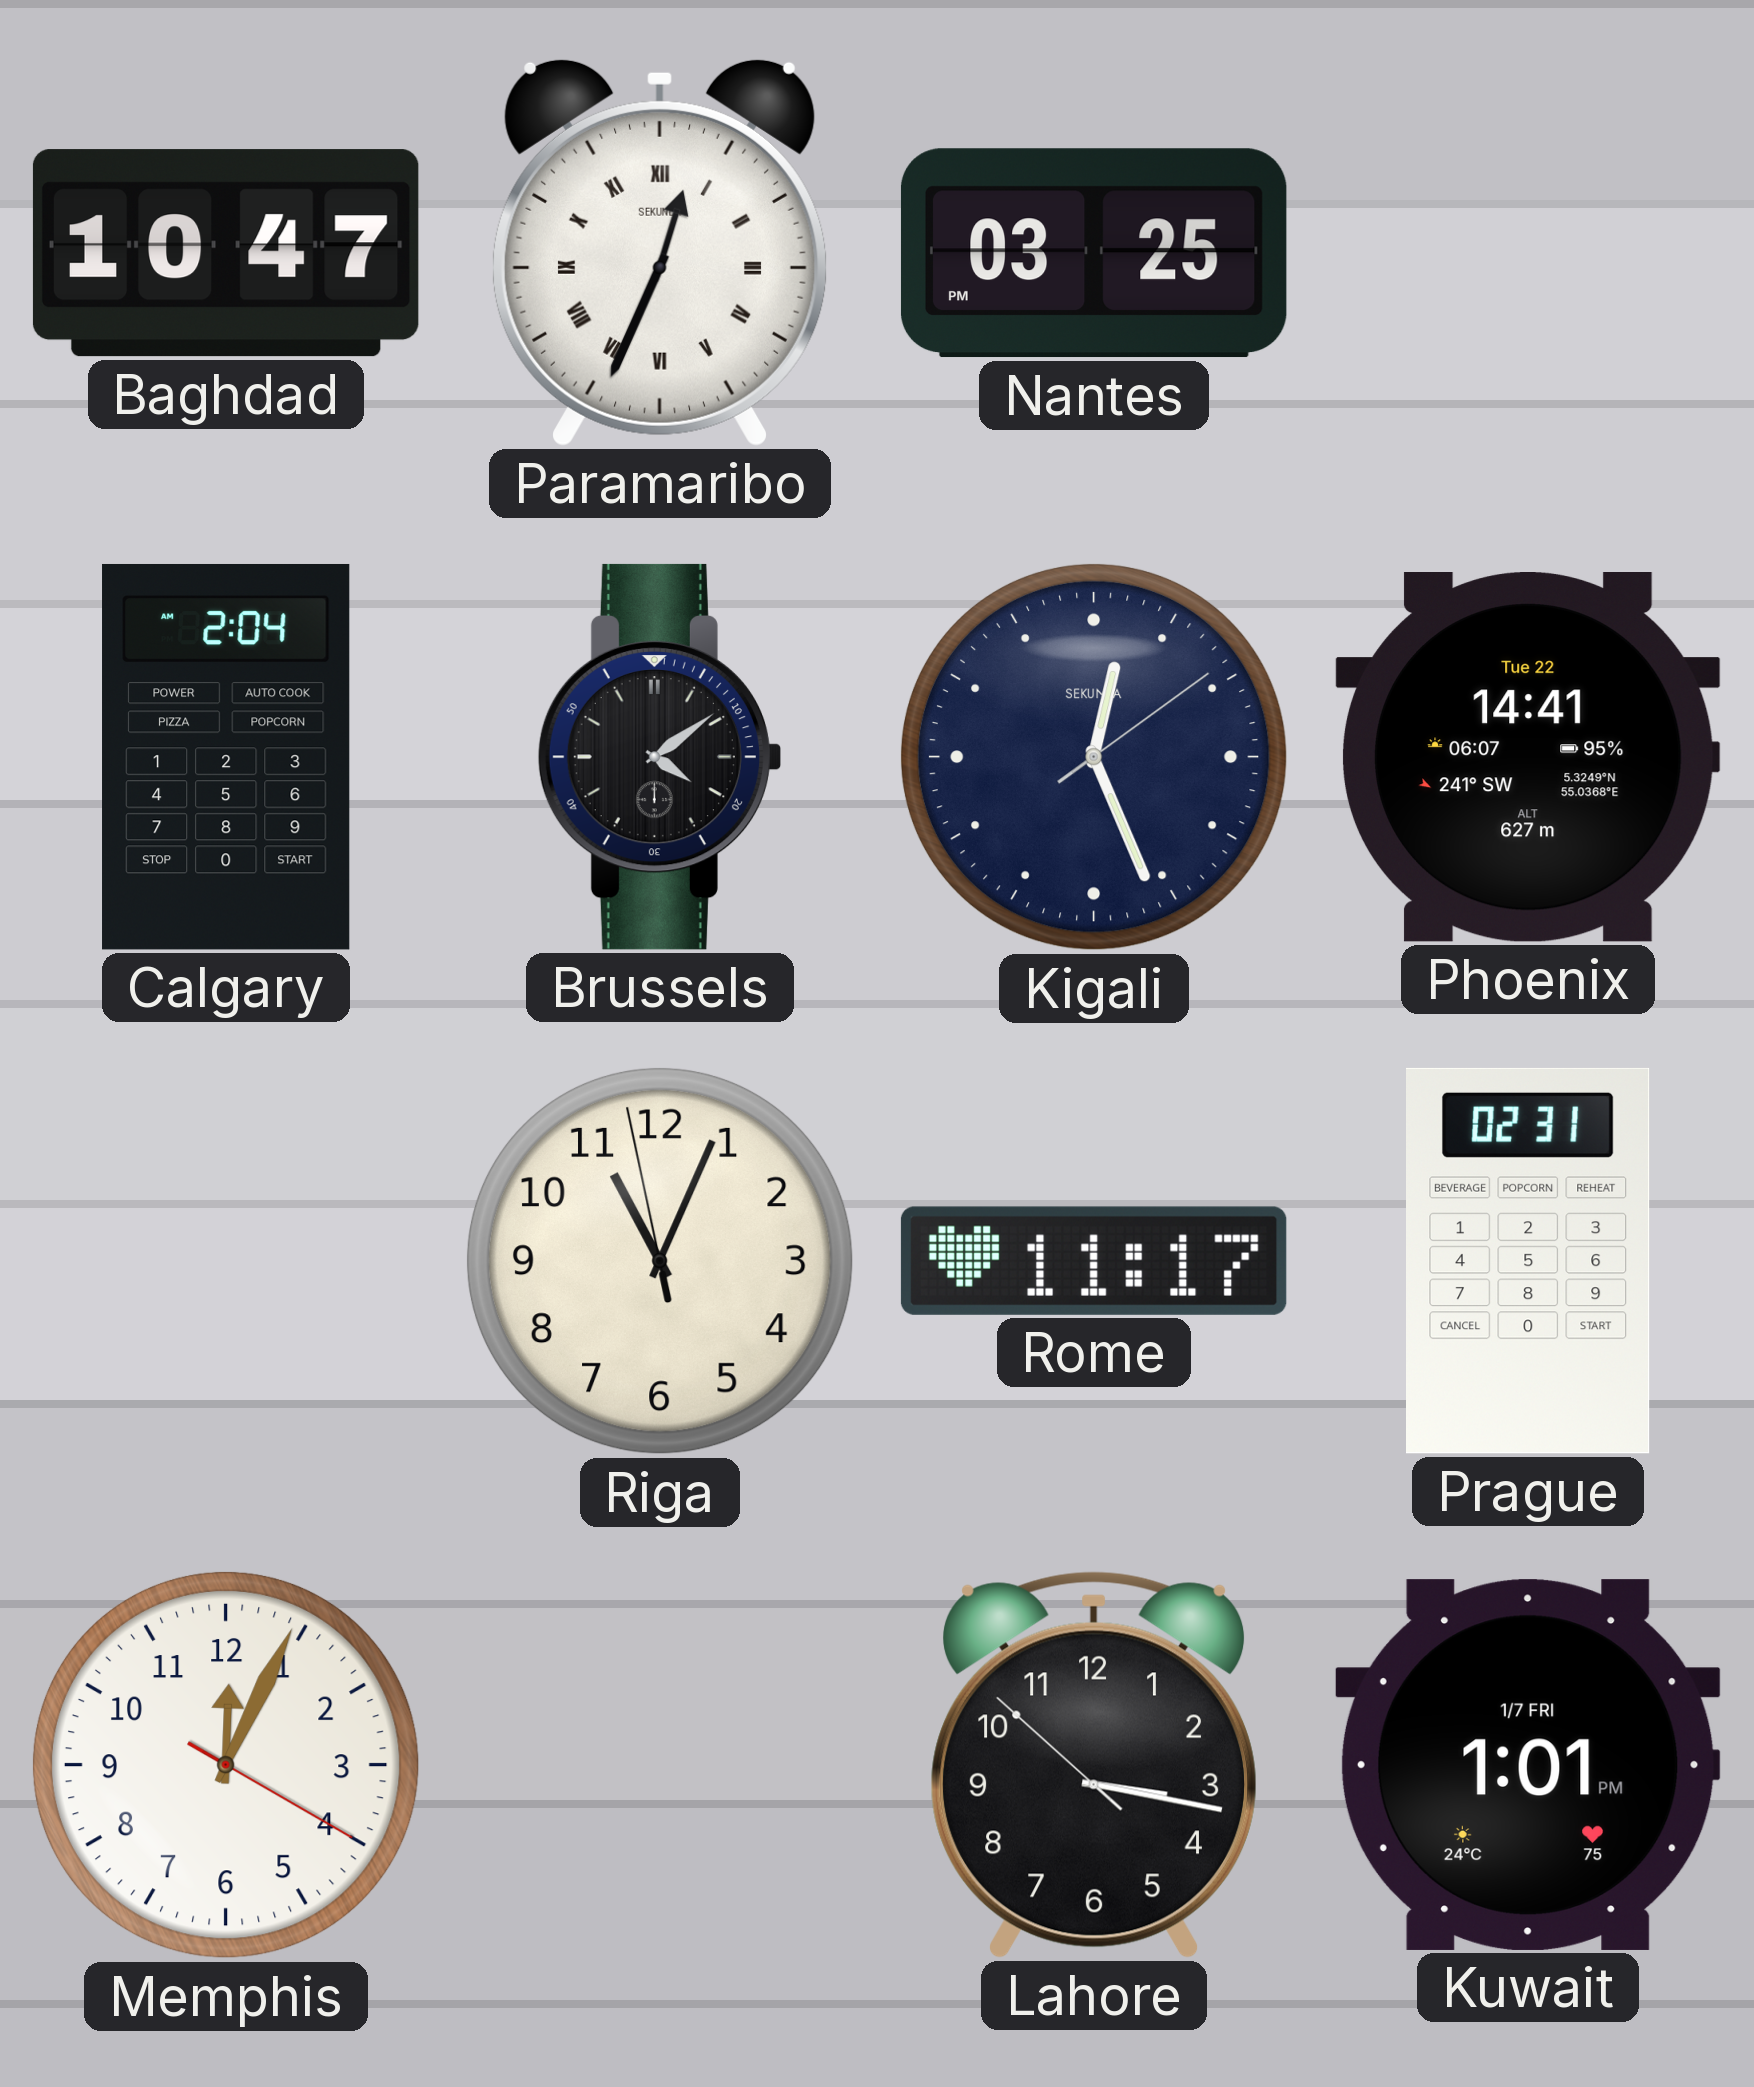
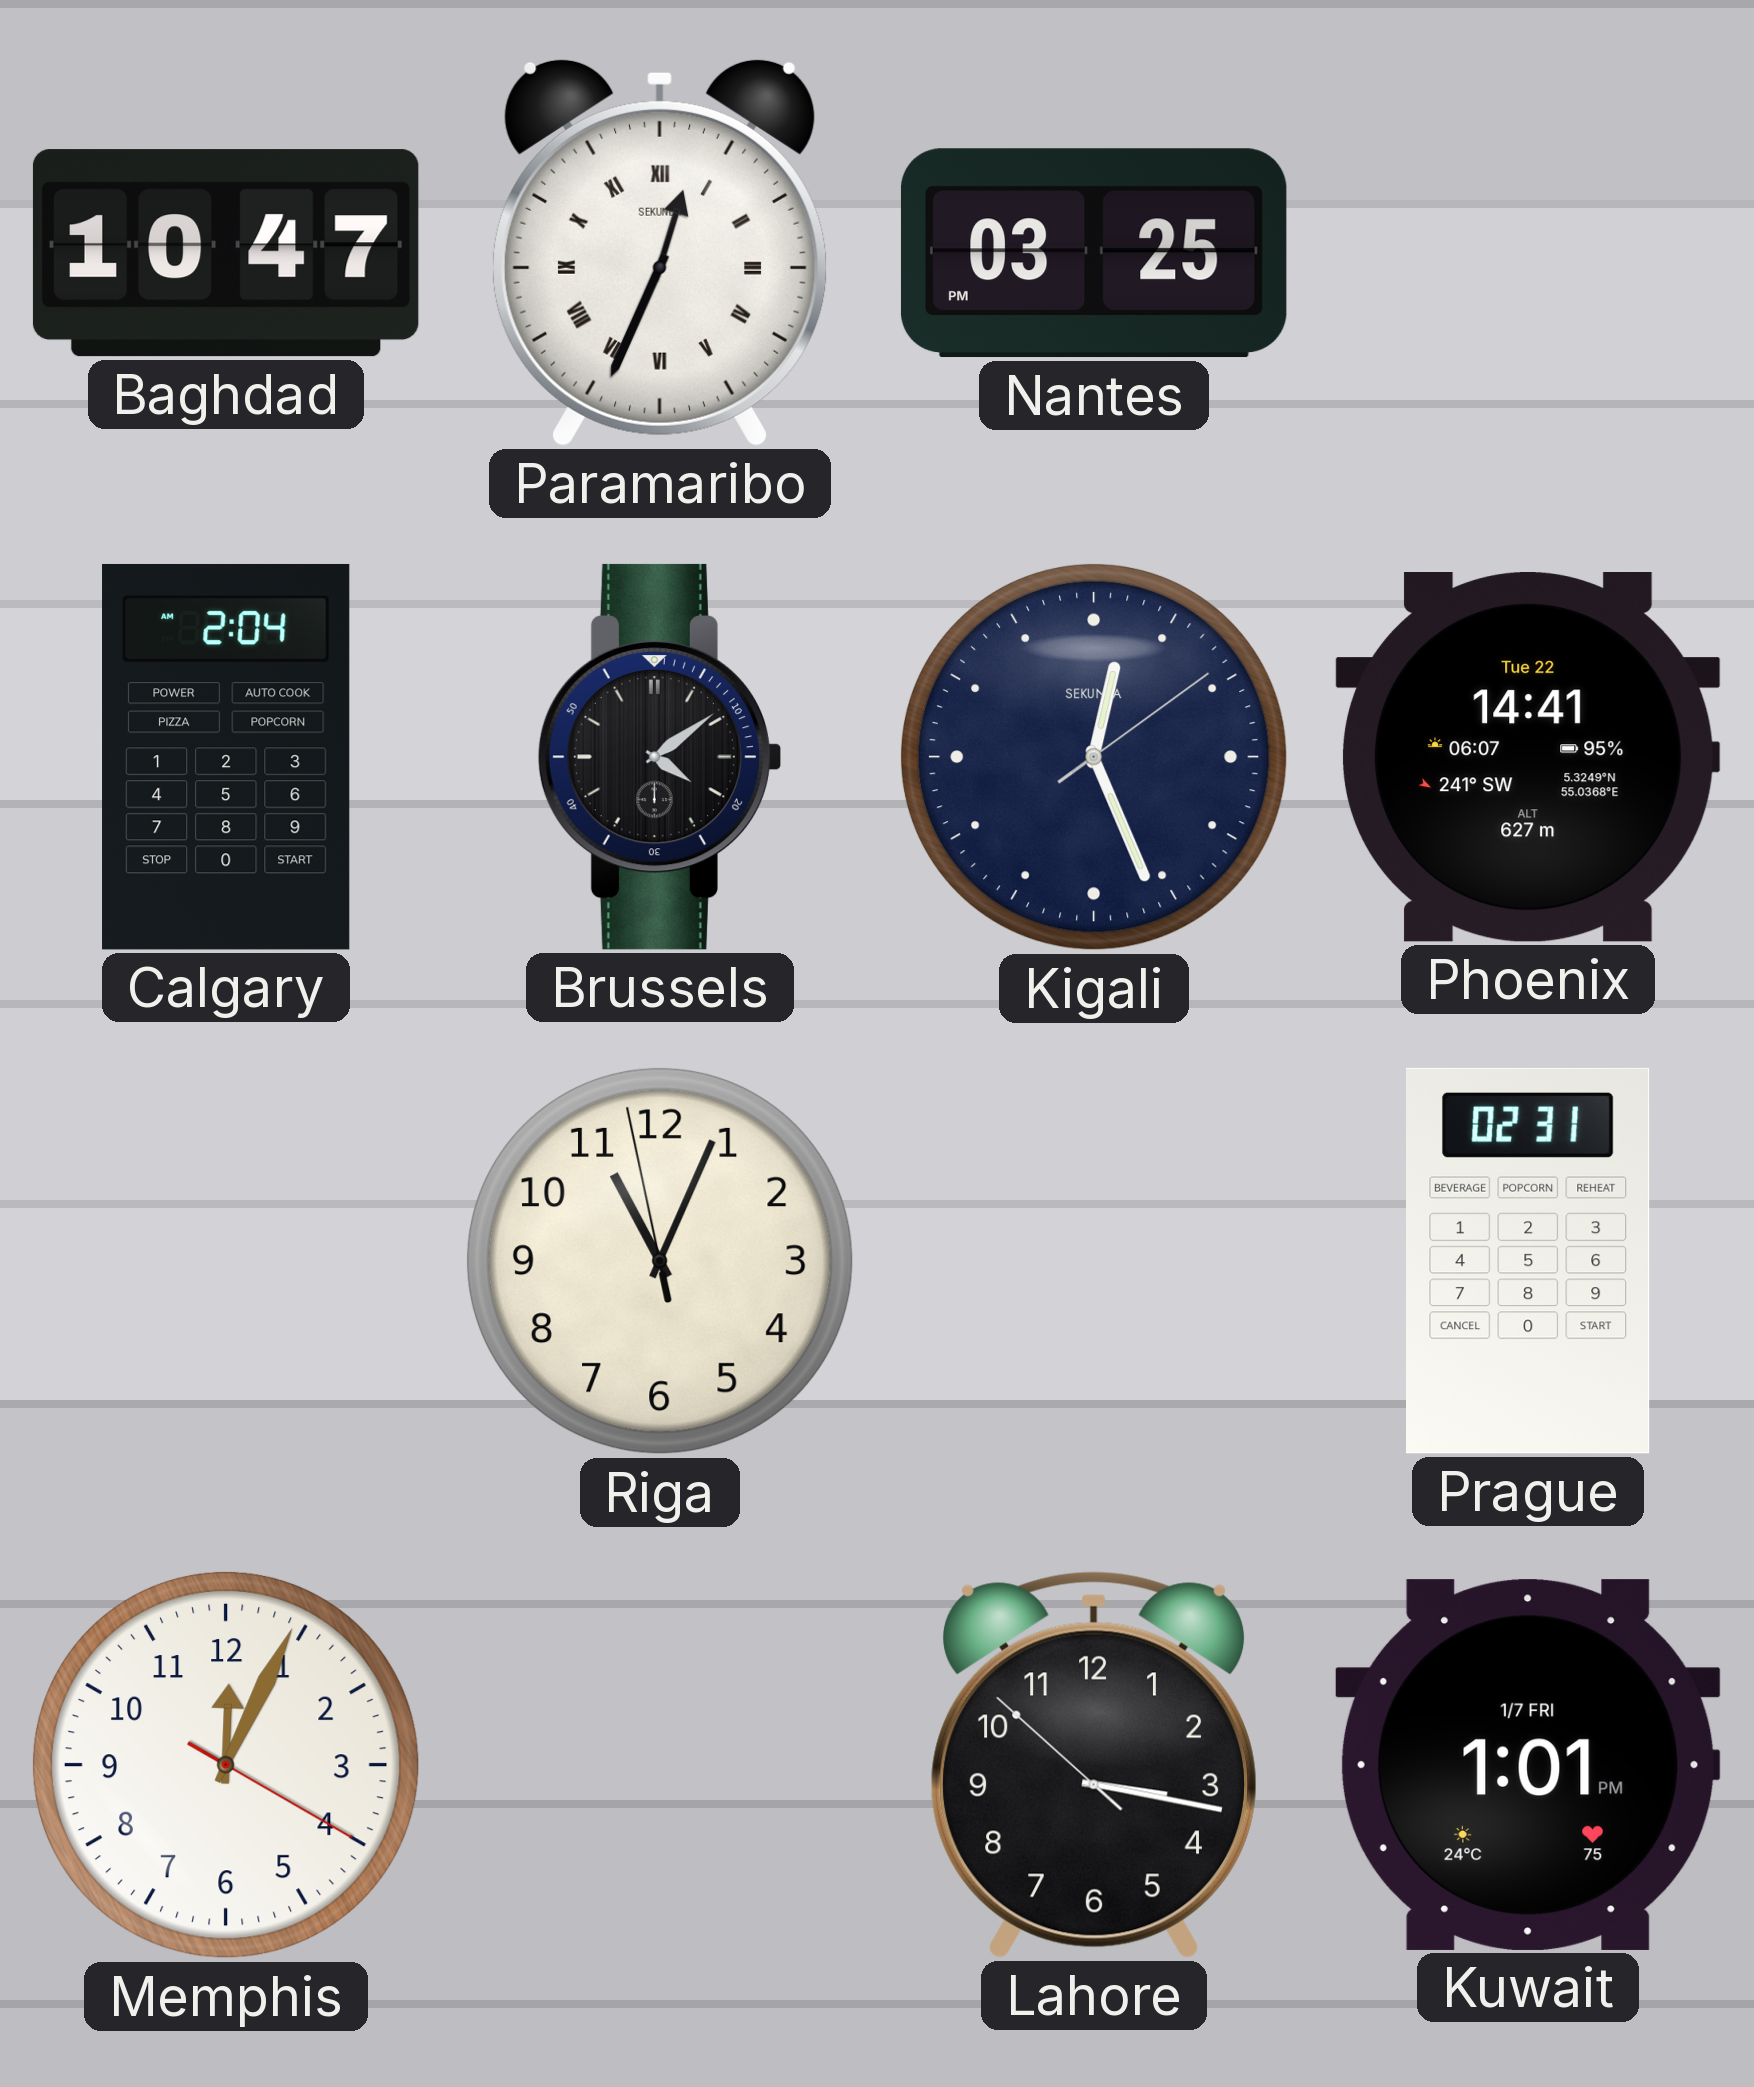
Rome: 11:17 -> none (1094, 1261)
